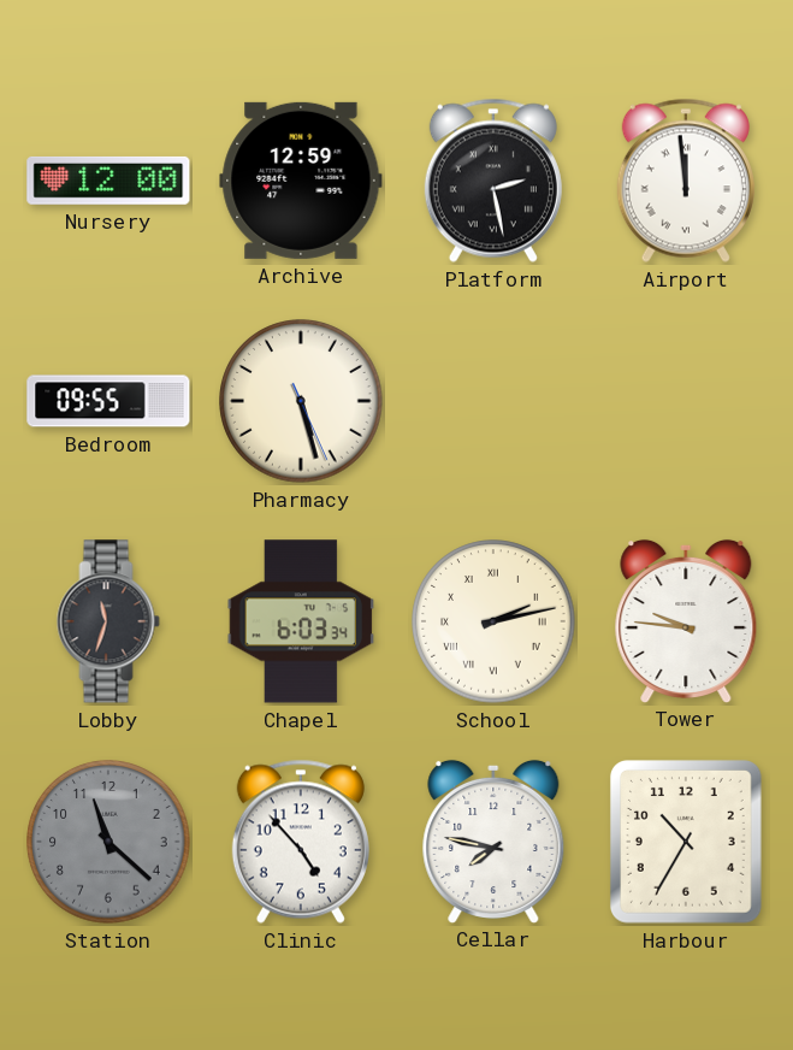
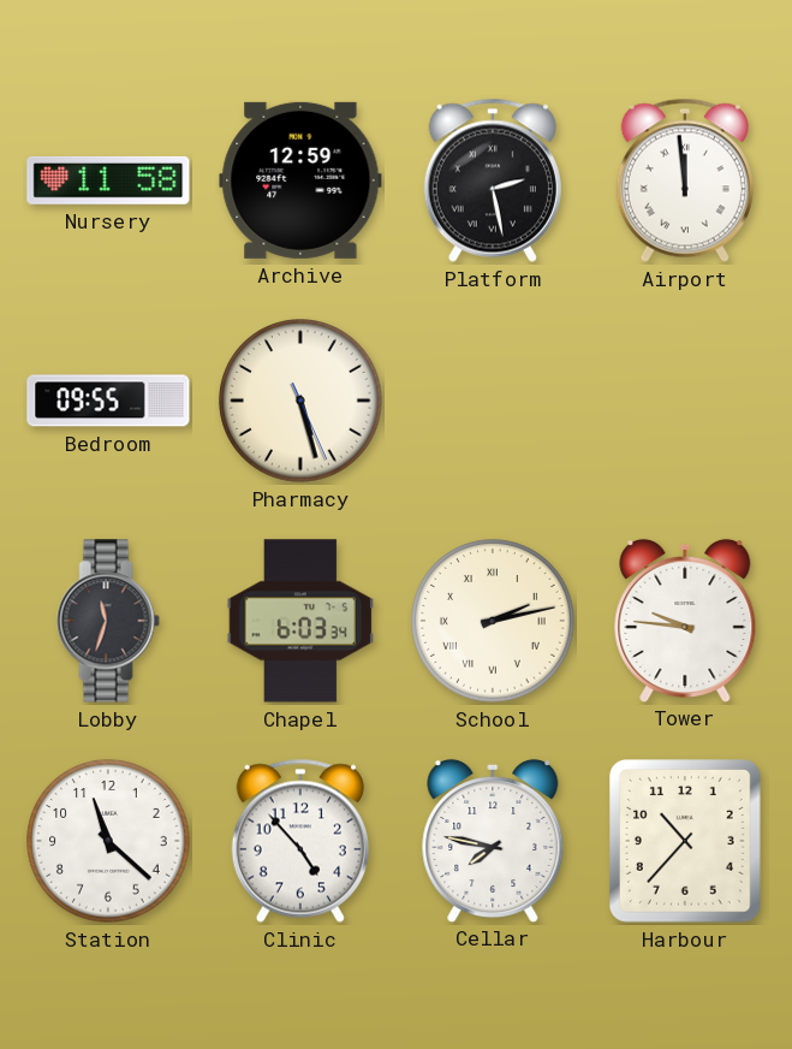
Nursery: 12:00 -> 11:58 (108, 180)
Station dial: grey -> white (108, 841)
Harbour: 10:35 -> 10:37 (685, 842)
